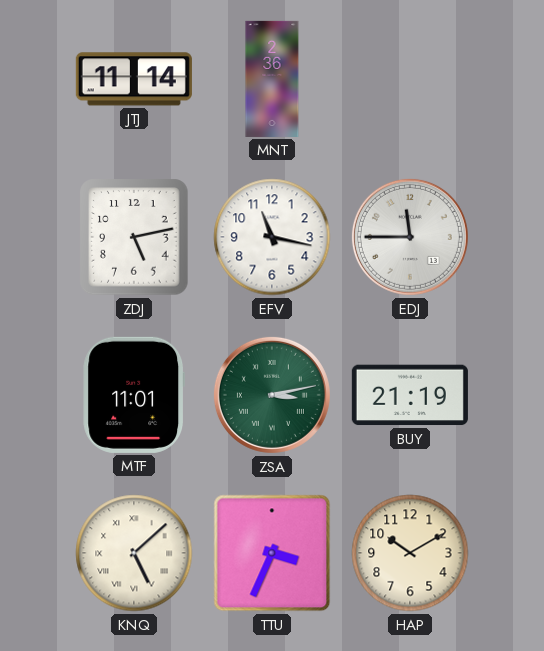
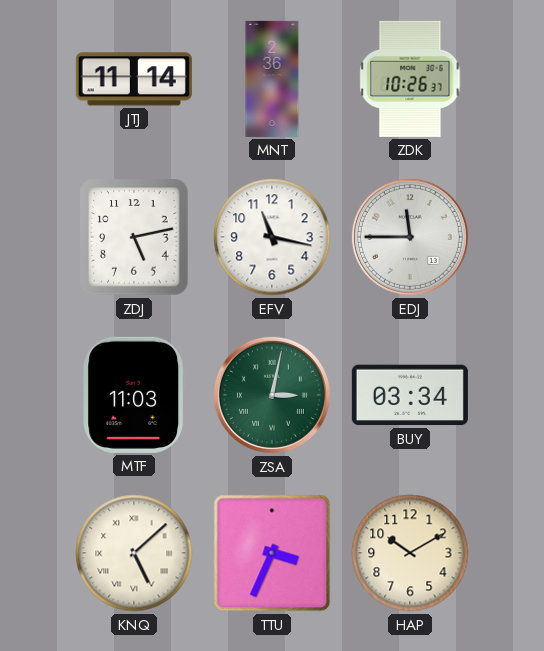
ZDK: none -> 10:26 (410, 79)
MTF: 11:01 -> 11:03 (133, 395)
ZSA: 3:13 -> 3:02 (272, 395)
BUY: 21:19 -> 03:34 (410, 395)
